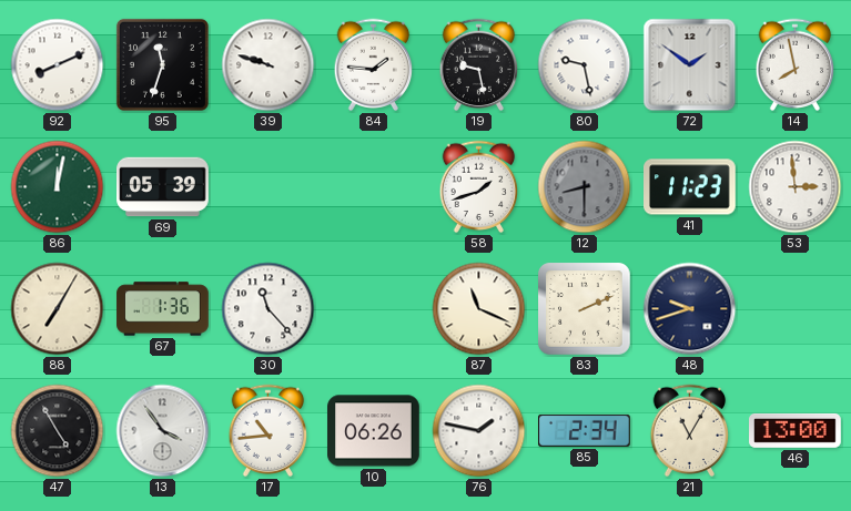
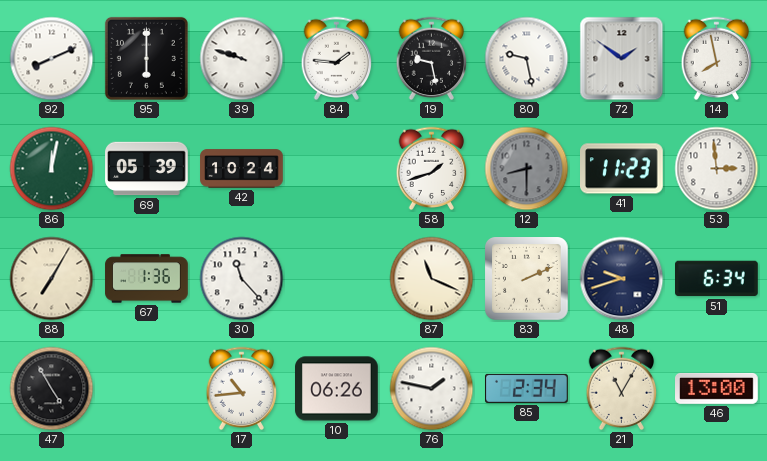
95: 11:33 -> 6:00 (146, 58)
42: none -> 10:24 (242, 169)
51: none -> 6:34 (717, 279)
13: 3:54 -> none (163, 431)
